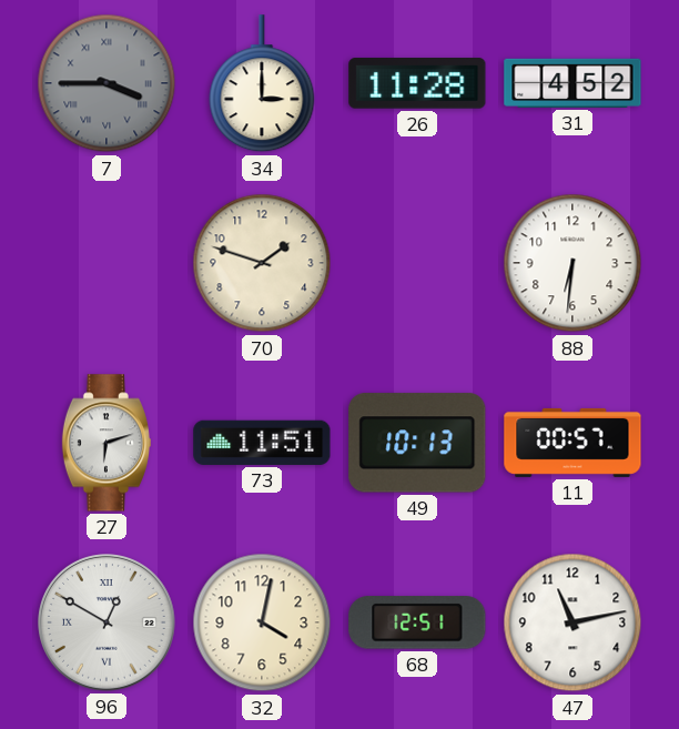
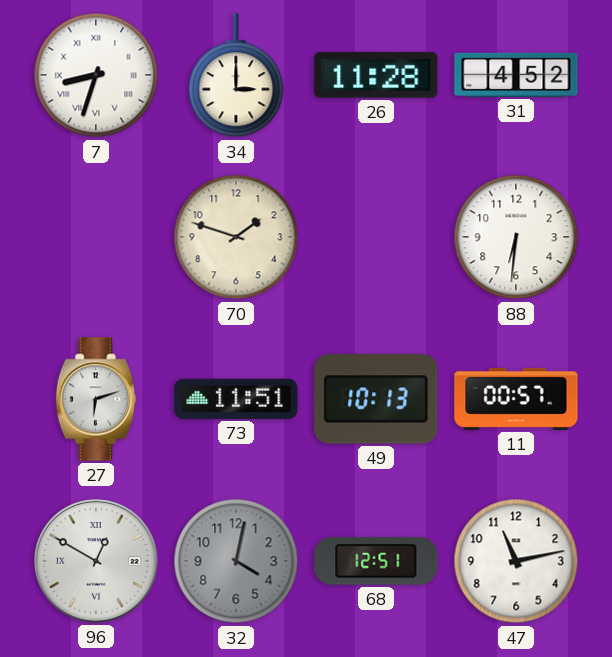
7: 3:45 -> 8:33 (96, 75)
7 dial: grey -> white (96, 75)
32 dial: cream -> grey (236, 561)
